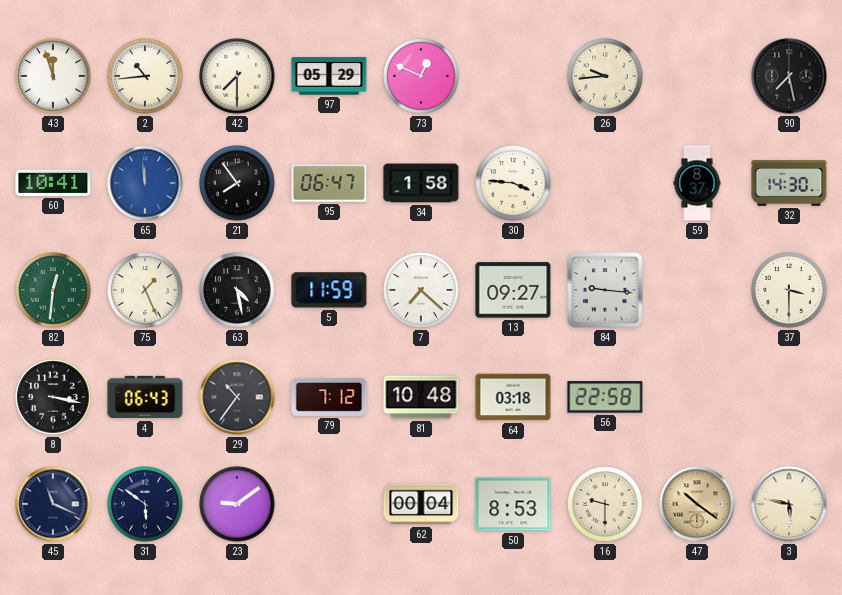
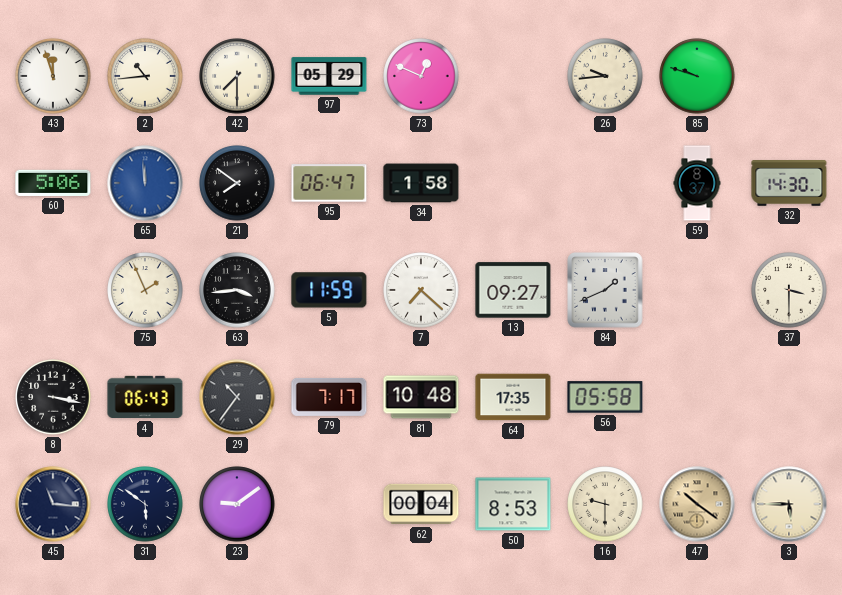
85: none -> 9:48 (697, 76)
90: 7:28 -> none (789, 76)
60: 10:41 -> 5:06 (53, 183)
21: 7:54 -> 7:51 (237, 183)
30: 3:46 -> none (513, 183)
82: 12:31 -> none (53, 290)
75: 1:26 -> 1:56 (145, 290)
63: 4:28 -> 3:44 (237, 290)
84: 9:16 -> 1:41 (605, 290)
79: 7:12 -> 7:17 (329, 397)
64: 03:18 -> 17:35 (513, 397)
56: 22:58 -> 05:58 (605, 397)
45: 11:19 -> 11:16 (53, 504)
3: 5:47 -> 5:45 (789, 504)
